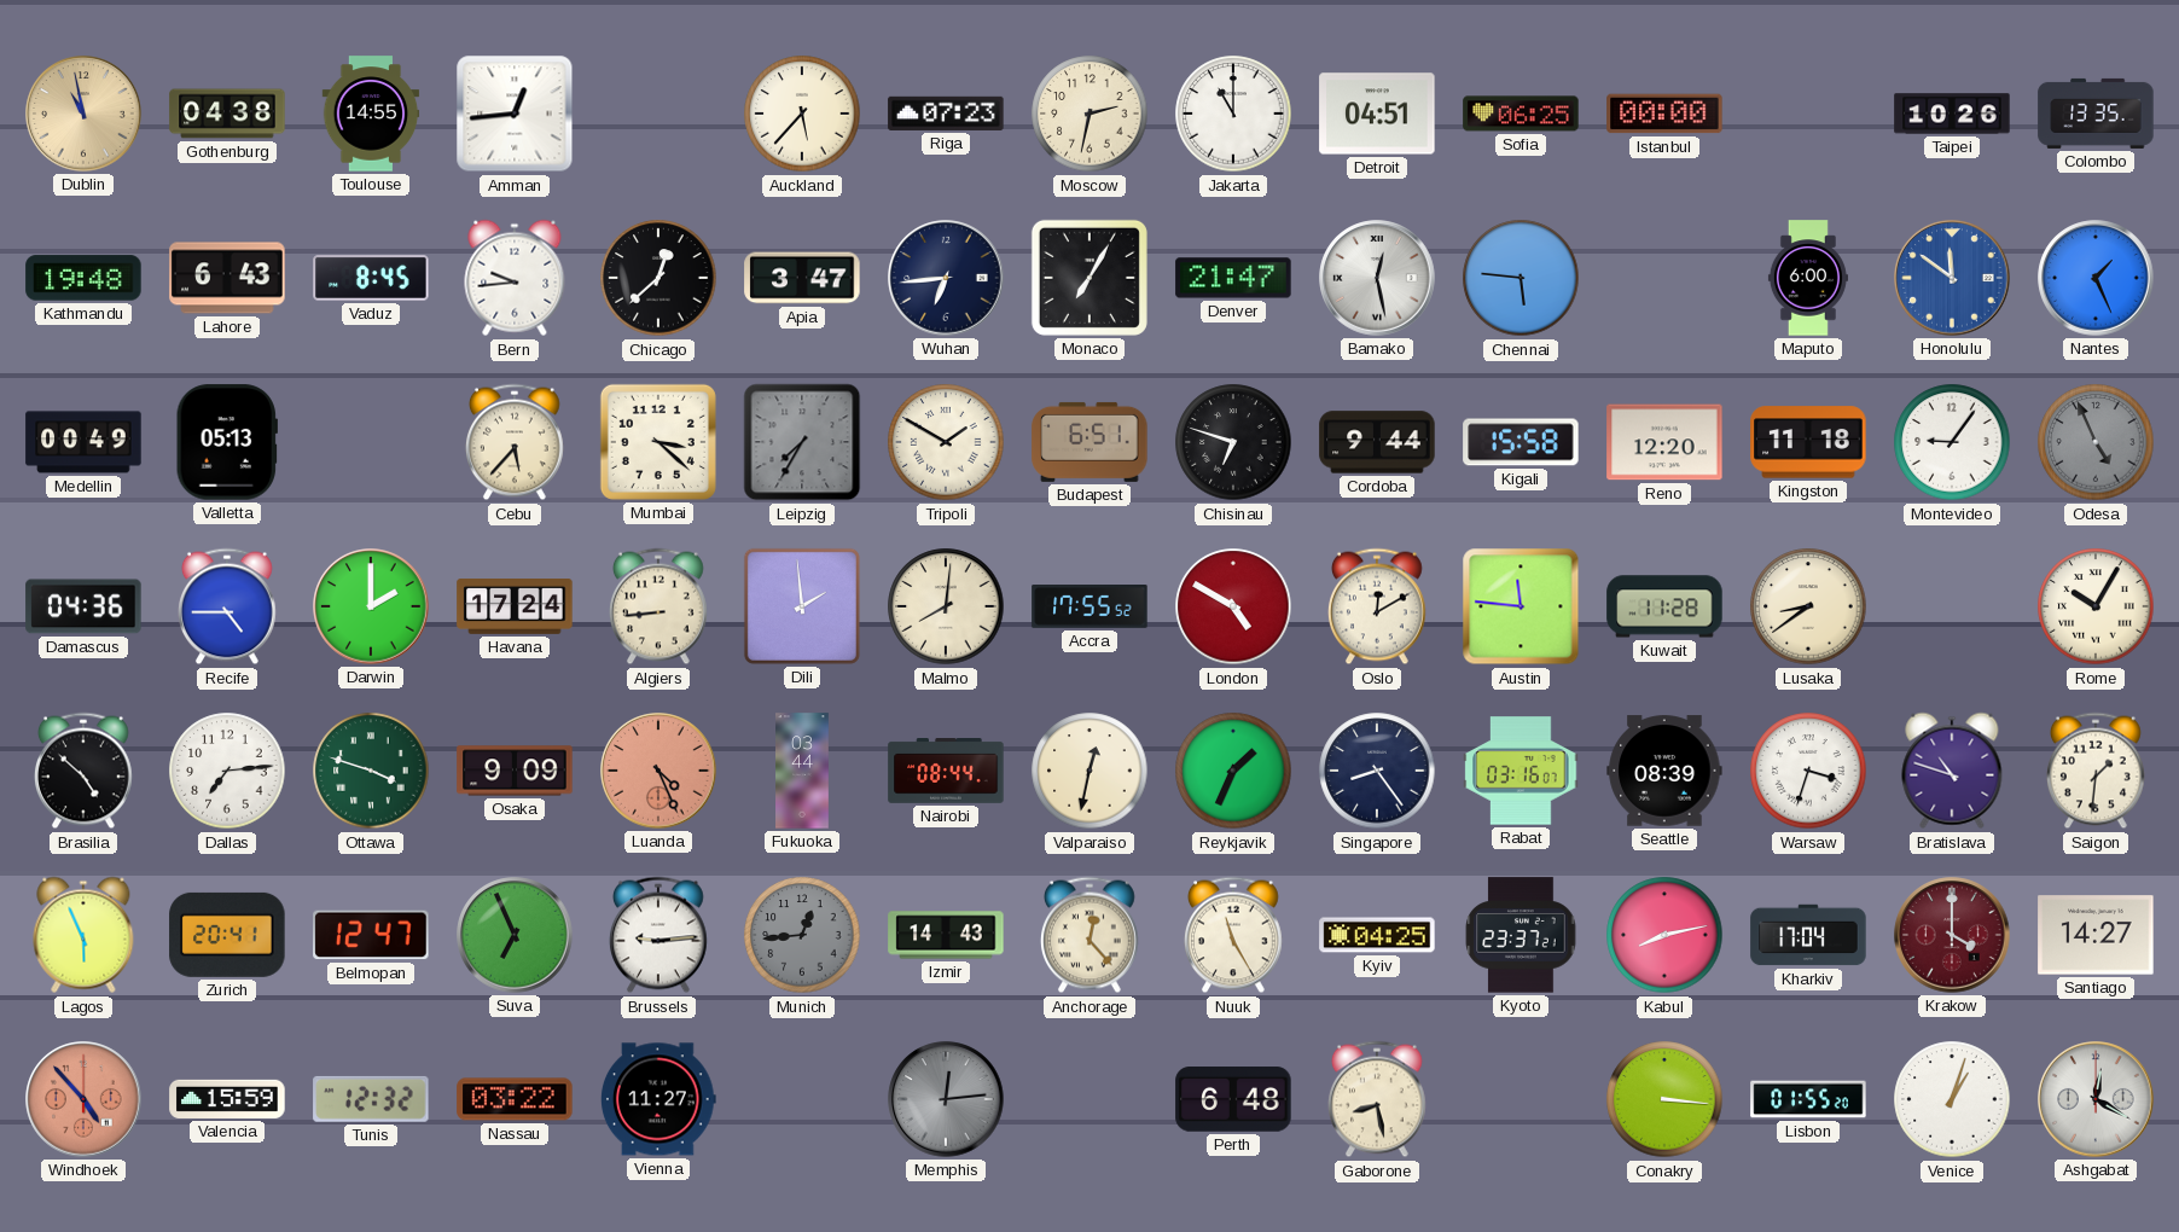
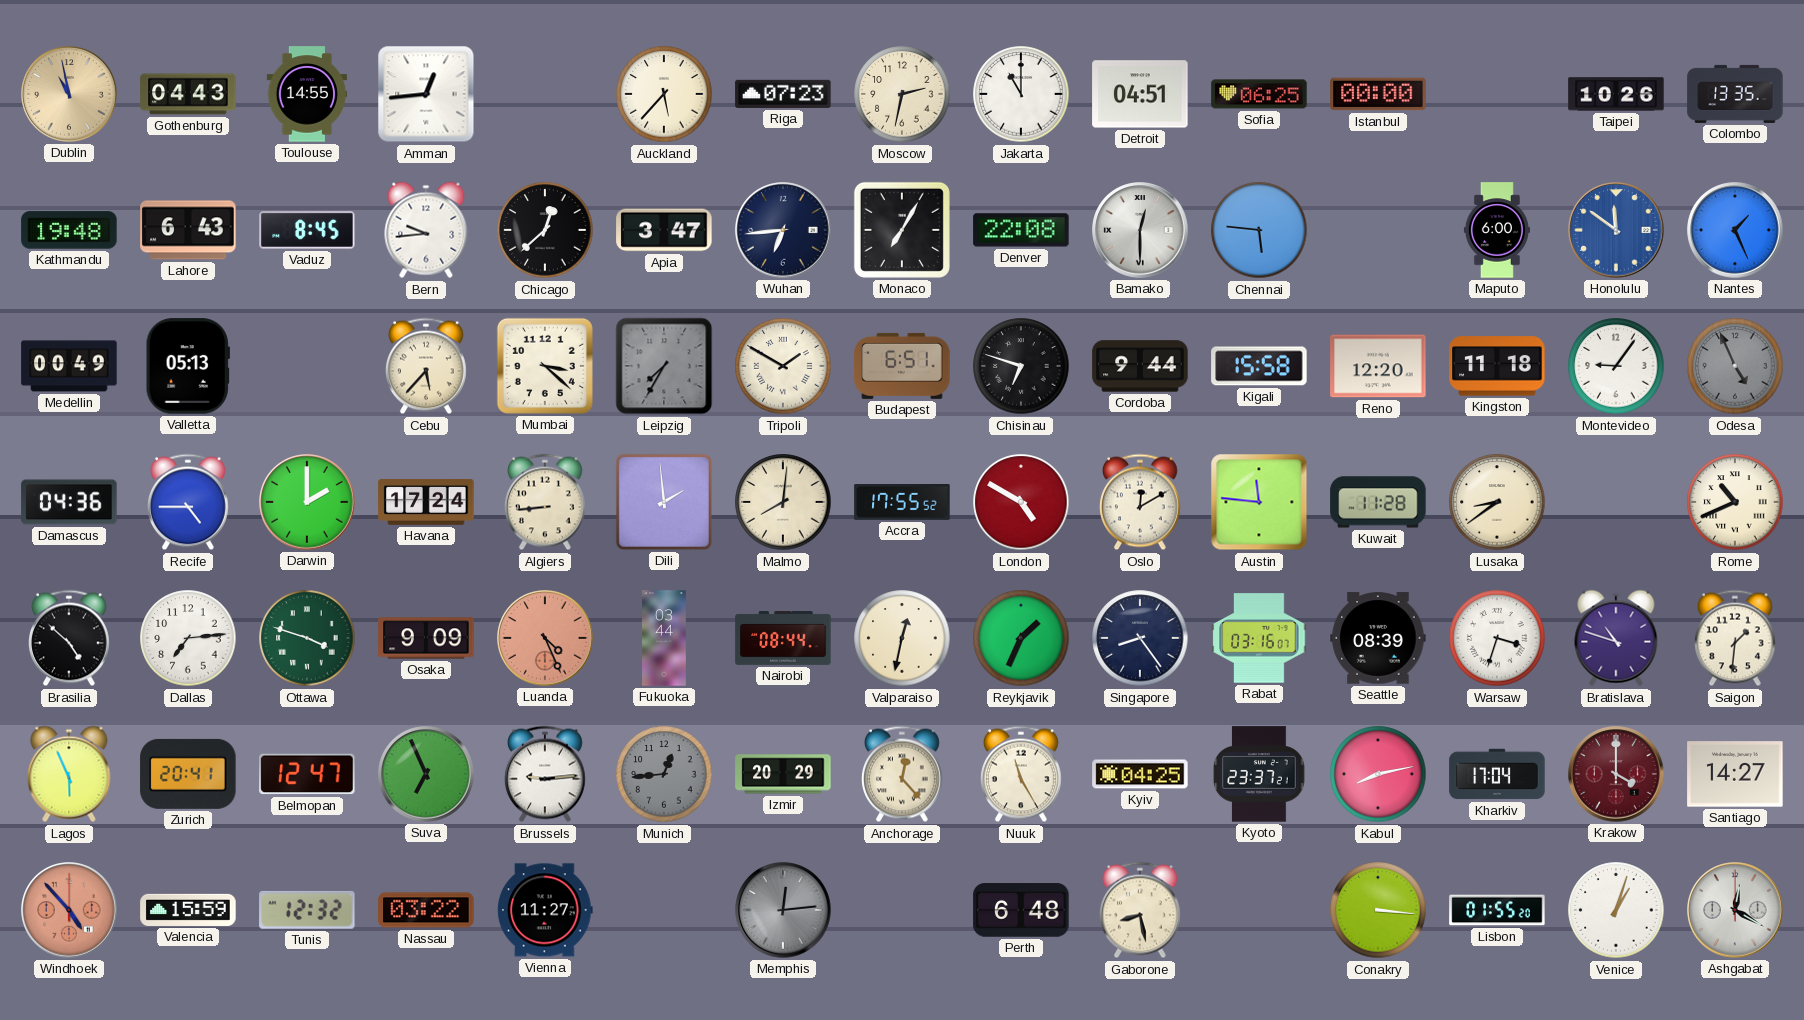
Gothenburg: 04:38 -> 04:43 (188, 94)
Denver: 21:47 -> 22:08 (1021, 230)
Bamako: 12:28 -> 12:30 (1140, 230)
Rome: 10:05 -> 10:41 (1735, 502)
Izmir: 14:43 -> 20:29 (783, 774)
